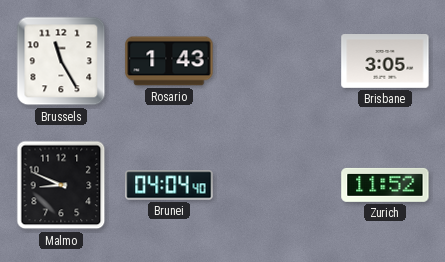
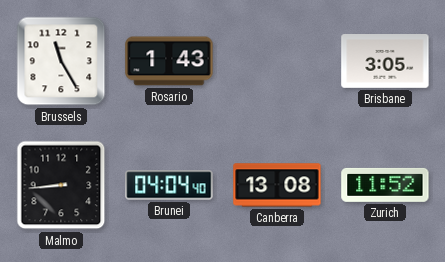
Malmo: 8:49 -> 8:44 (61, 185)
Canberra: none -> 13:08 (277, 185)
